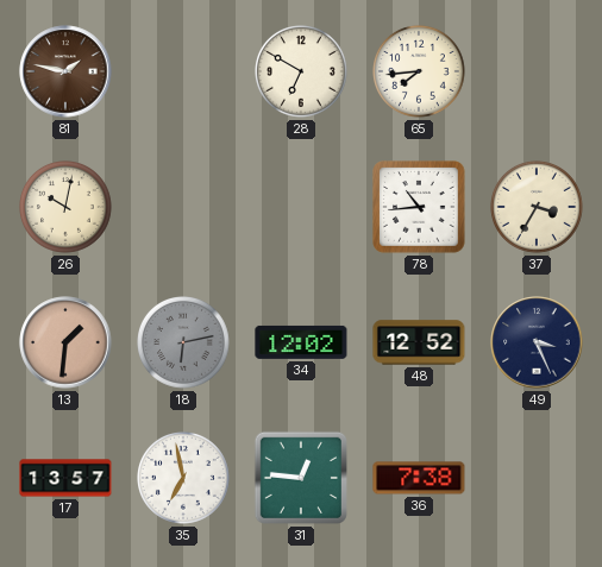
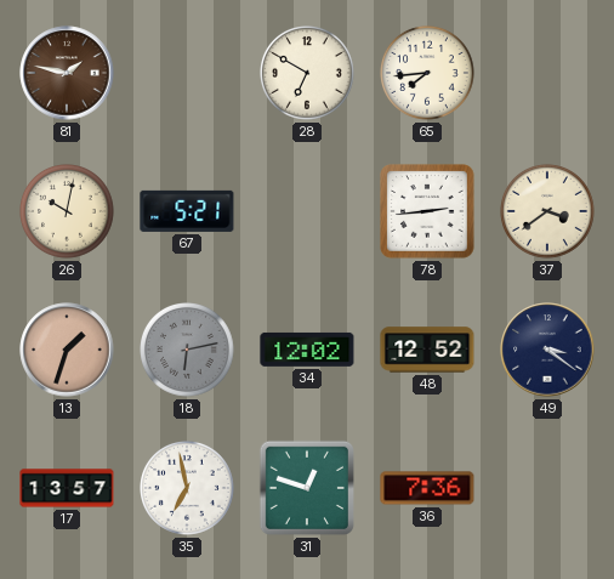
67: none -> 5:21 (187, 211)
78: 10:44 -> 2:44 (427, 211)
37: 3:35 -> 3:39 (548, 212)
13: 1:31 -> 1:33 (67, 350)
49: 3:26 -> 3:21 (547, 350)
31: 12:46 -> 12:48 (307, 488)
36: 7:38 -> 7:36 (427, 488)
